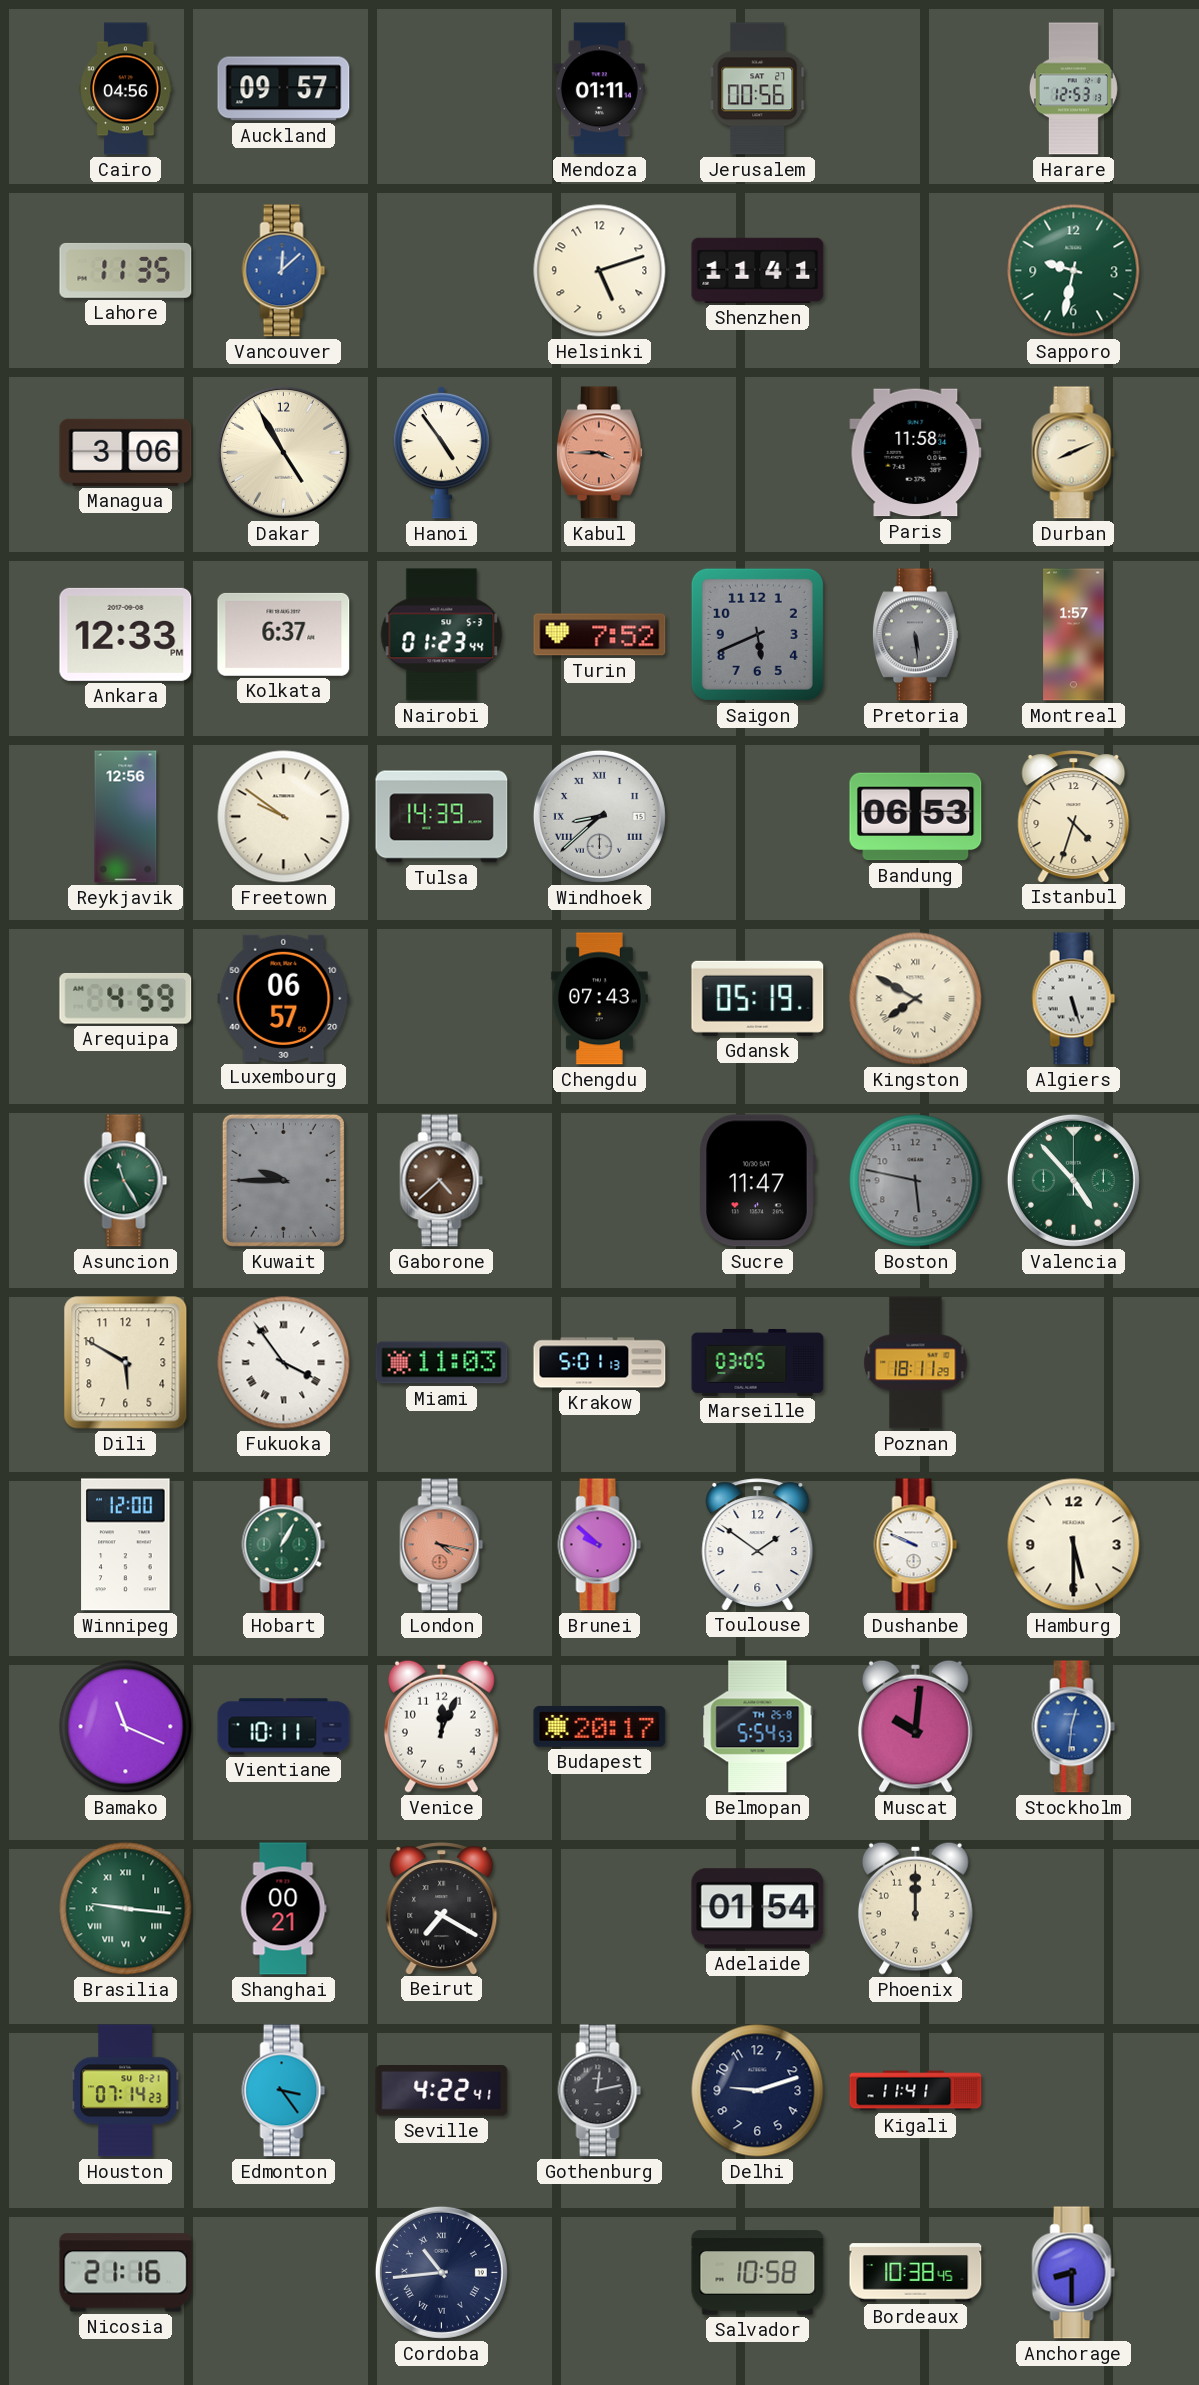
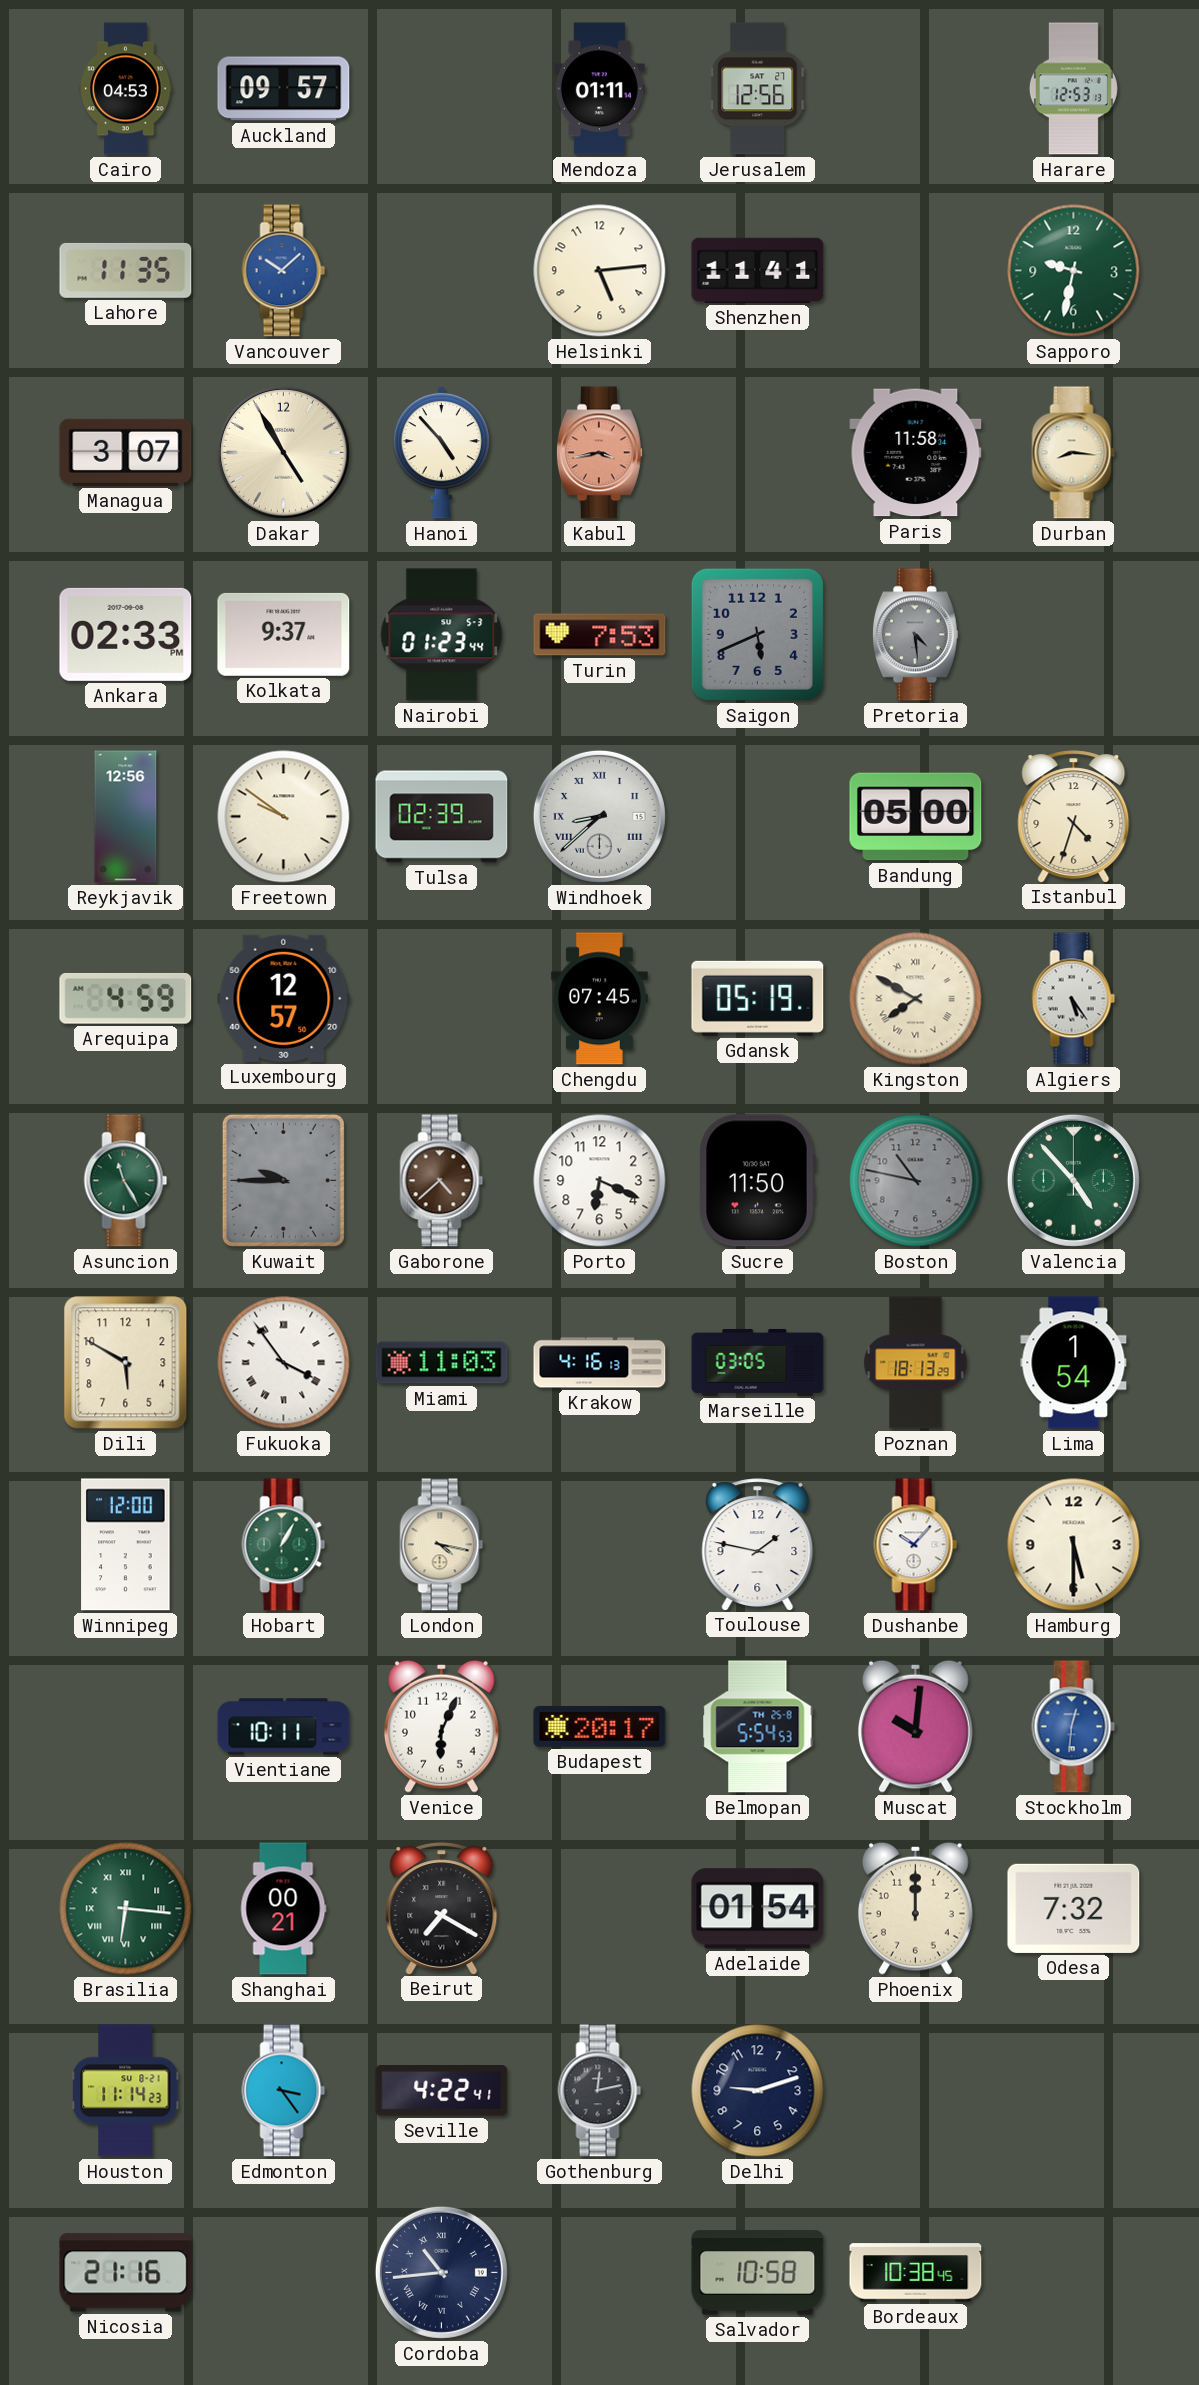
Cairo: 04:56 -> 04:53 (126, 89)
Jerusalem: 00:56 -> 12:56 (758, 89)
Vancouver: 12:08 -> 10:08 (284, 271)
Helsinki: 5:12 -> 5:14 (600, 271)
Managua: 3:06 -> 3:07 (126, 452)
Hanoi: 4:54 -> 4:53 (441, 452)
Kabul: 3:45 -> 3:43 (599, 453)
Durban: 8:11 -> 8:16 (1074, 453)
Ankara: 12:33 -> 02:33 (126, 634)
Kolkata: 6:37 -> 9:37 (284, 634)
Turin: 7:52 -> 7:53 (600, 635)
Pretoria: 5:29 -> 4:29 (915, 635)
Montreal: 1:57 -> none (1074, 635)
Tulsa: 14:39 -> 02:39 (442, 817)
Bandung: 06:53 -> 05:00 (916, 817)
Luxembourg: 06:57 -> 12:57 (284, 998)
Chengdu: 07:43 -> 07:45 (599, 999)
Algiers: 5:27 -> 5:24 (1074, 999)
Porto: none -> 6:19 (600, 1181)
Sucre: 11:47 -> 11:50 (757, 1181)
Boston: 5:47 -> 10:47 (916, 1181)
Krakow: 5:01 -> 4:16 (600, 1363)
Poznan: 18:11 -> 18:13 (916, 1363)
Lima: none -> 1:54 (1074, 1363)
London dial: salmon -> cream (442, 1545)
Brunei: 9:52 -> none (600, 1545)
Toulouse: 1:51 -> 1:47 (758, 1544)
Dushanbe: 9:49 -> 10:07 (916, 1545)
Bamako: 11:19 -> none (126, 1727)
Venice: 12:04 -> 6:04 (441, 1726)
Brasilia: 9:16 -> 6:16 (126, 1909)
Odesa: none -> 7:32 (1074, 1908)
Houston: 07:14 -> 11:14 (126, 2091)
Kigali: 11:41 -> none (916, 2091)
Anchorage: 8:30 -> none (1074, 2273)
